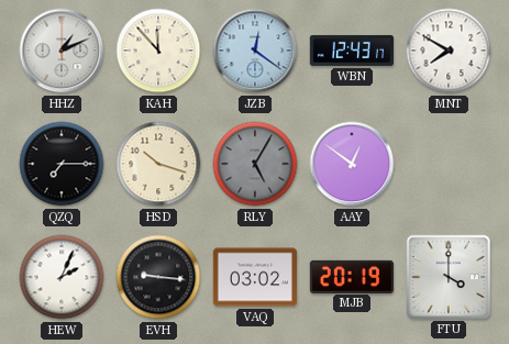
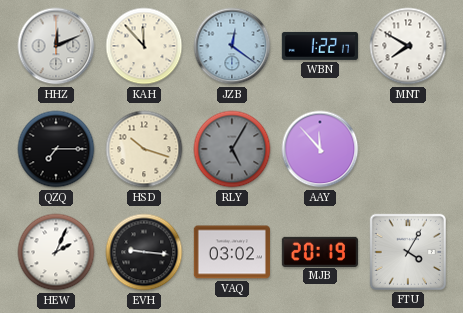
HHZ: 1:11 -> 12:11 (56, 46)
WBN: 12:43 -> 1:22 (320, 46)
AAY: 12:51 -> 11:53 (320, 149)
FTU: 4:00 -> 4:05 (408, 252)
